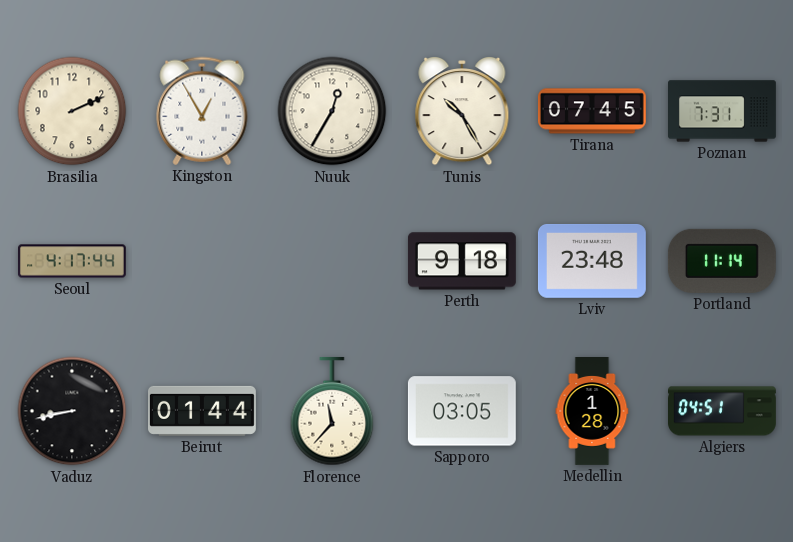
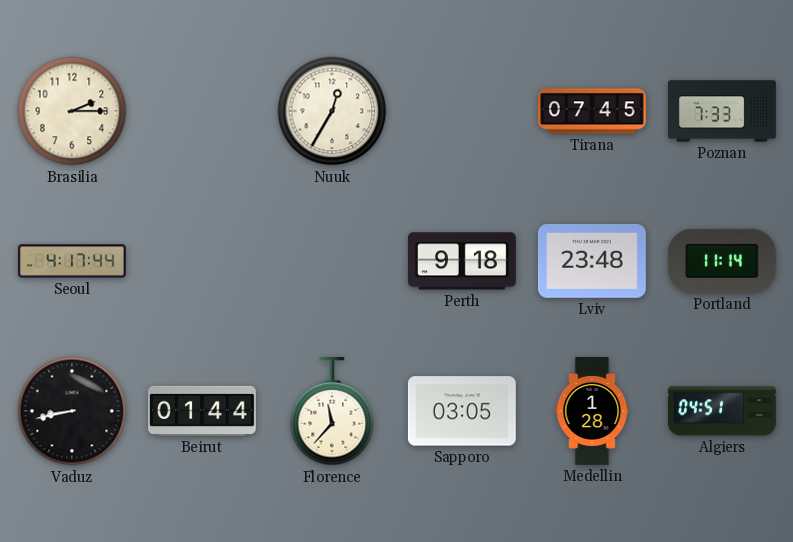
Brasilia: 2:11 -> 2:15 (72, 111)
Kingston: 12:55 -> none (202, 111)
Tunis: 10:25 -> none (462, 112)
Poznan: 7:31 -> 7:33 (723, 111)
